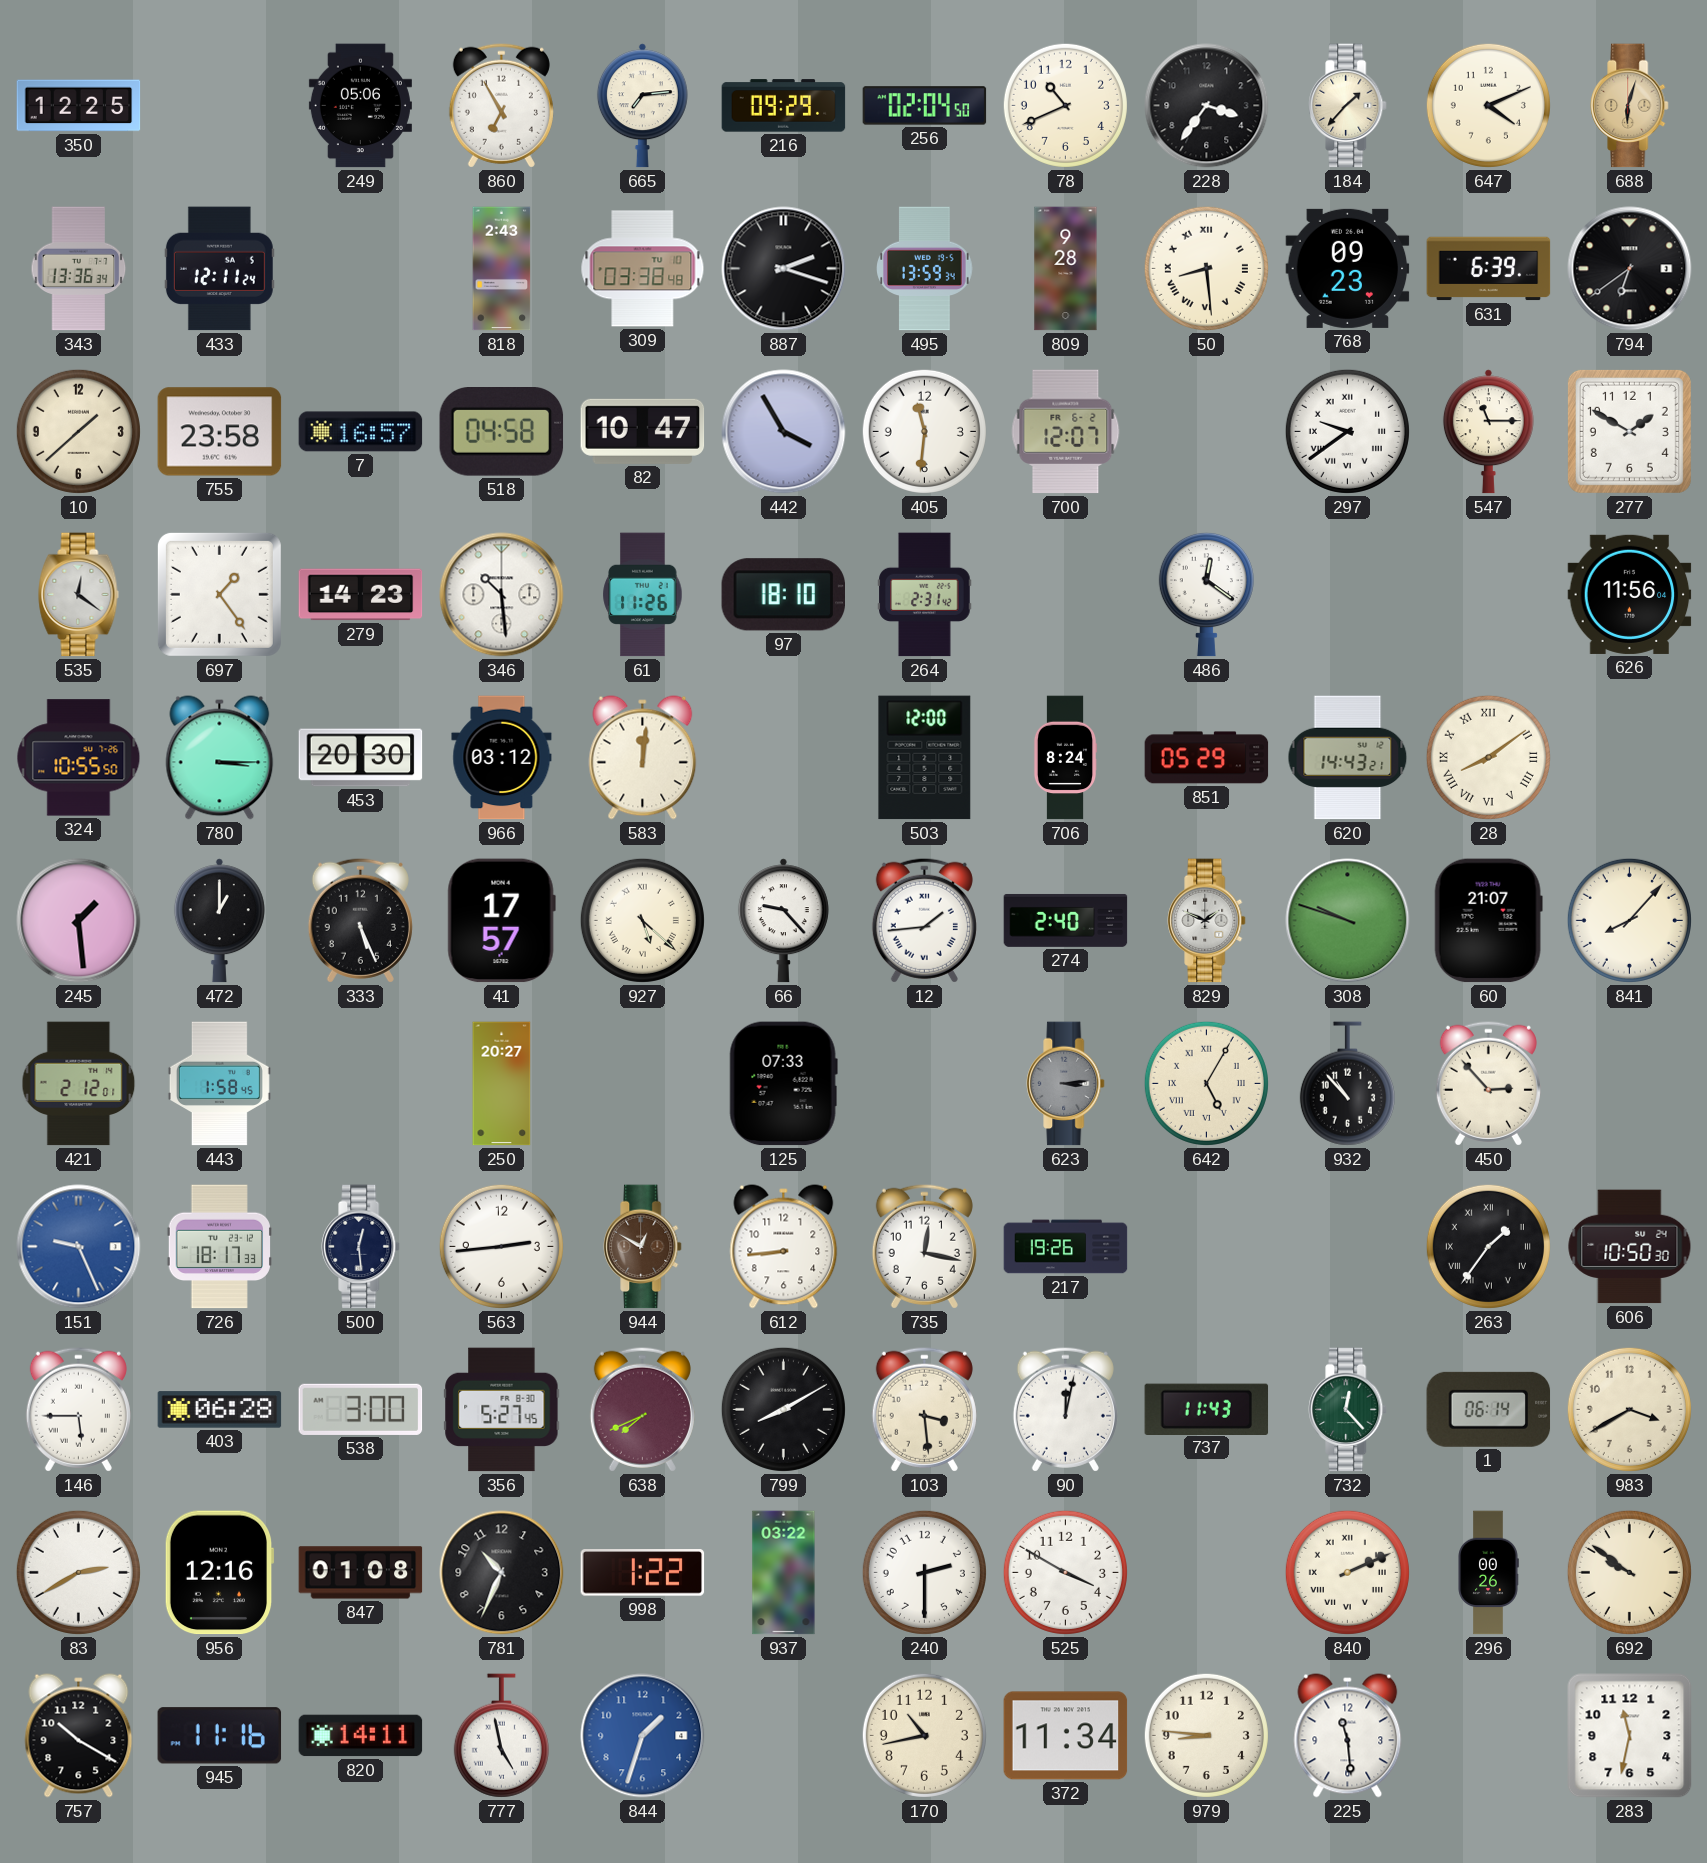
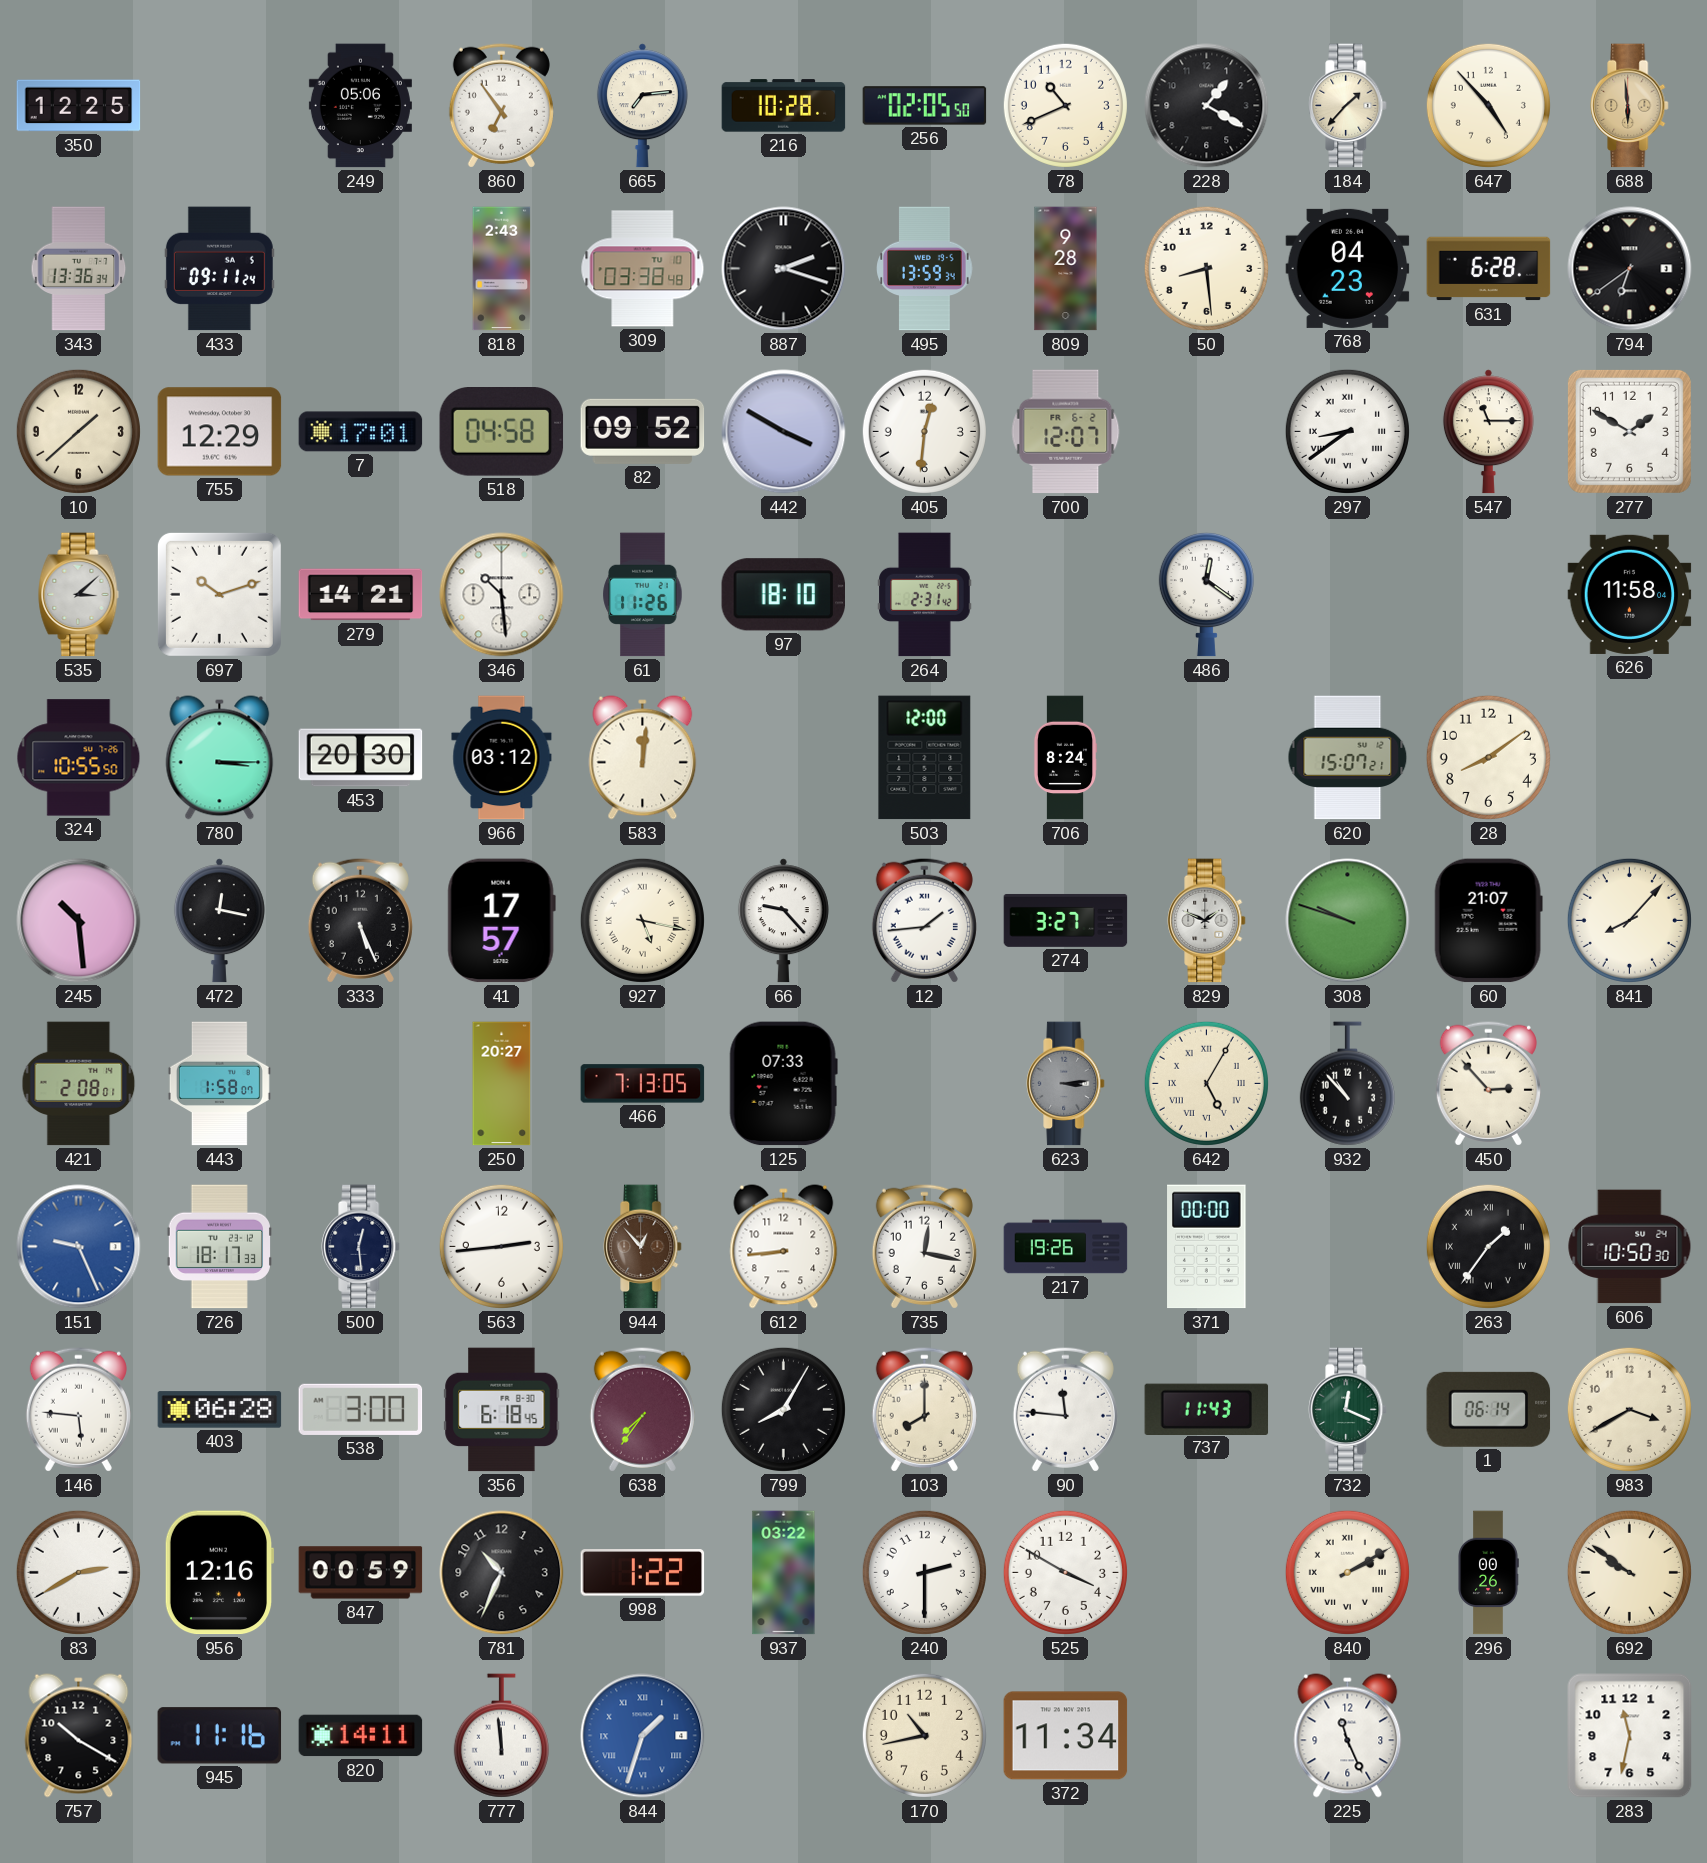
860: 6:55 -> 6:54 (501, 105)
216: 09:29 -> 10:28 (784, 106)
256: 02:04 -> 02:05 (925, 106)
228: 3:36 -> 1:20 (1207, 106)
647: 4:11 -> 4:53 (1488, 105)
688: 6:03 -> 5:59 (1630, 106)
433: 12:11 -> 09:11 (219, 269)
50 numerals: Roman -> Arabic (1206, 268)
768: 09:23 -> 04:23 (1348, 268)
631: 6:39 -> 6:28 (1489, 269)
755: 23:58 -> 12:29 (220, 432)
7: 16:57 -> 17:01 (361, 432)
82: 10:47 -> 09:52 (643, 431)
442: 3:55 -> 3:50 (784, 432)
405: 11:31 -> 12:31 (924, 431)
297: 9:39 -> 8:39 (1347, 431)
535: 12:21 -> 3:08 (79, 595)
697: 1:24 -> 10:12 (219, 594)
279: 14:23 -> 14:21 (361, 595)
626: 11:56 -> 11:58 (1630, 594)
851: 05:29 -> none (1207, 758)
620: 14:43 -> 15:07 (1348, 758)
28 numerals: Roman -> Arabic (1488, 757)
245: 1:29 -> 10:29 (79, 921)
472: 1:00 -> 12:17 (219, 921)
927: 5:22 -> 5:17 (642, 920)
274: 2:40 -> 3:27 (1066, 920)
421: 2:12 -> 2:08 (79, 1084)
443: 1:58:45 -> 1:58:07 (219, 1084)
466: none -> 7:13 (643, 1084)
944: 12:50 -> 12:53 (643, 1247)
371: none -> 00:00 (1207, 1247)
146: 5:45 -> 5:46 (78, 1409)
356: 5:27 -> 6:18 (502, 1410)
638: 7:41 -> 7:36 (642, 1409)
799: 8:10 -> 8:05 (783, 1409)
103: 3:29 -> 8:00 (924, 1409)
90: 12:02 -> 11:46 (1065, 1409)
732: 12:23 -> 12:19 (1348, 1410)
847: 01:08 -> 00:59 (361, 1573)
840: 2:11 -> 2:10 (1347, 1572)
777: 4:58 -> 11:59 (501, 1736)
844 numerals: Arabic -> Roman (643, 1736)
979: 8:46 -> none (1206, 1735)
225: 11:29 -> 11:26 (1348, 1736)
